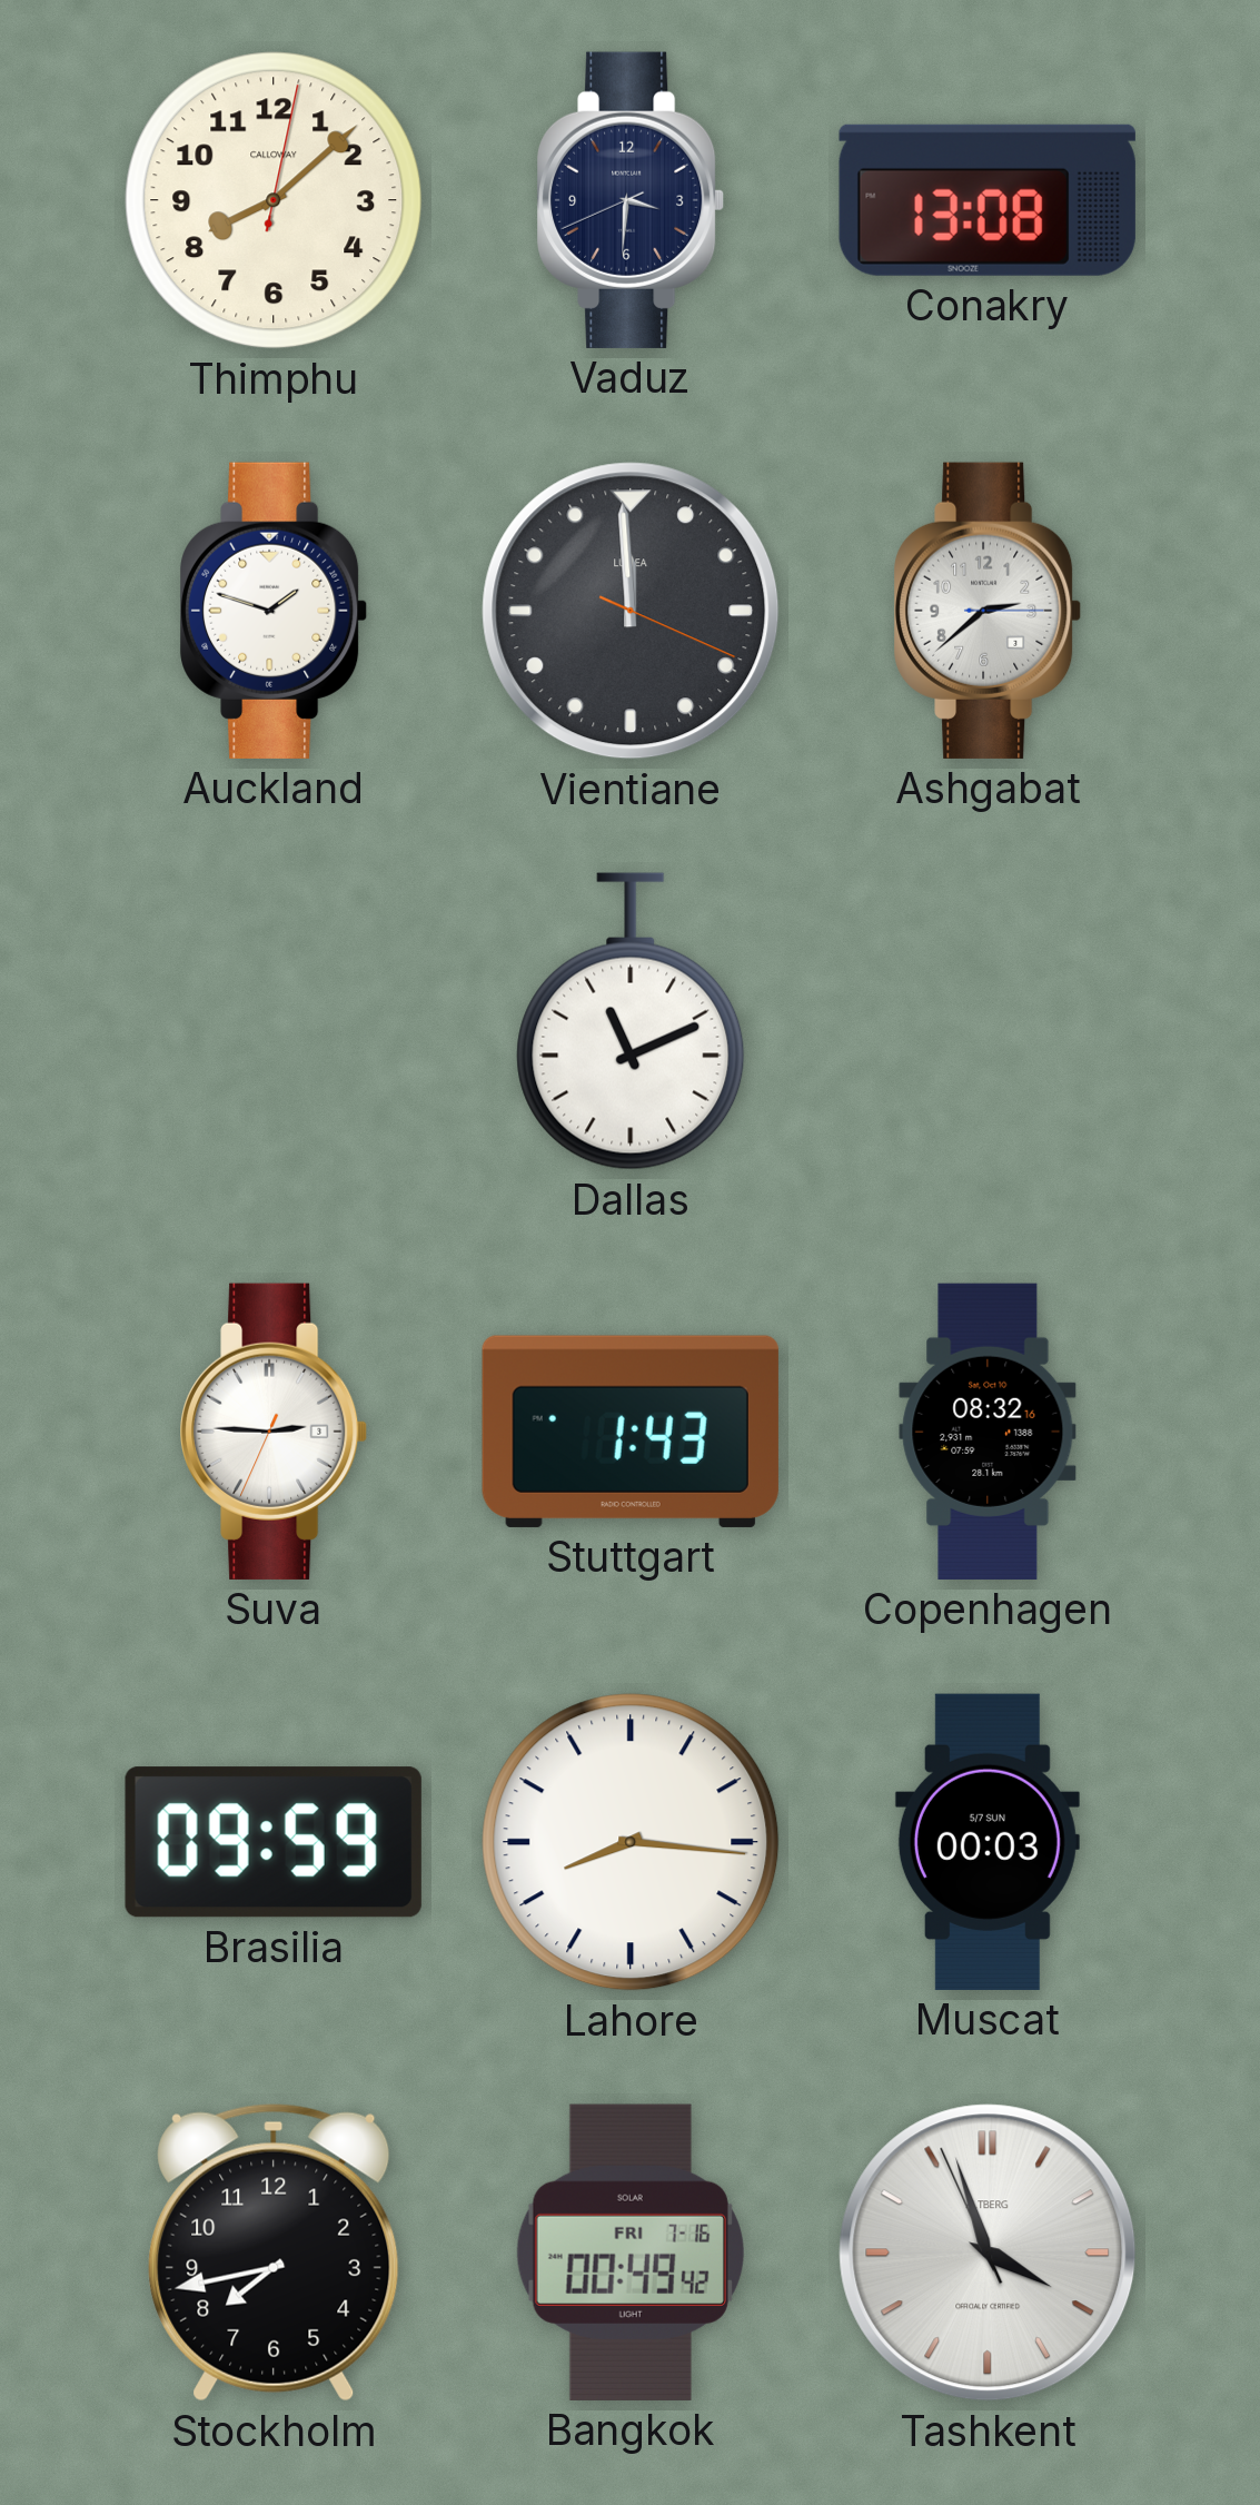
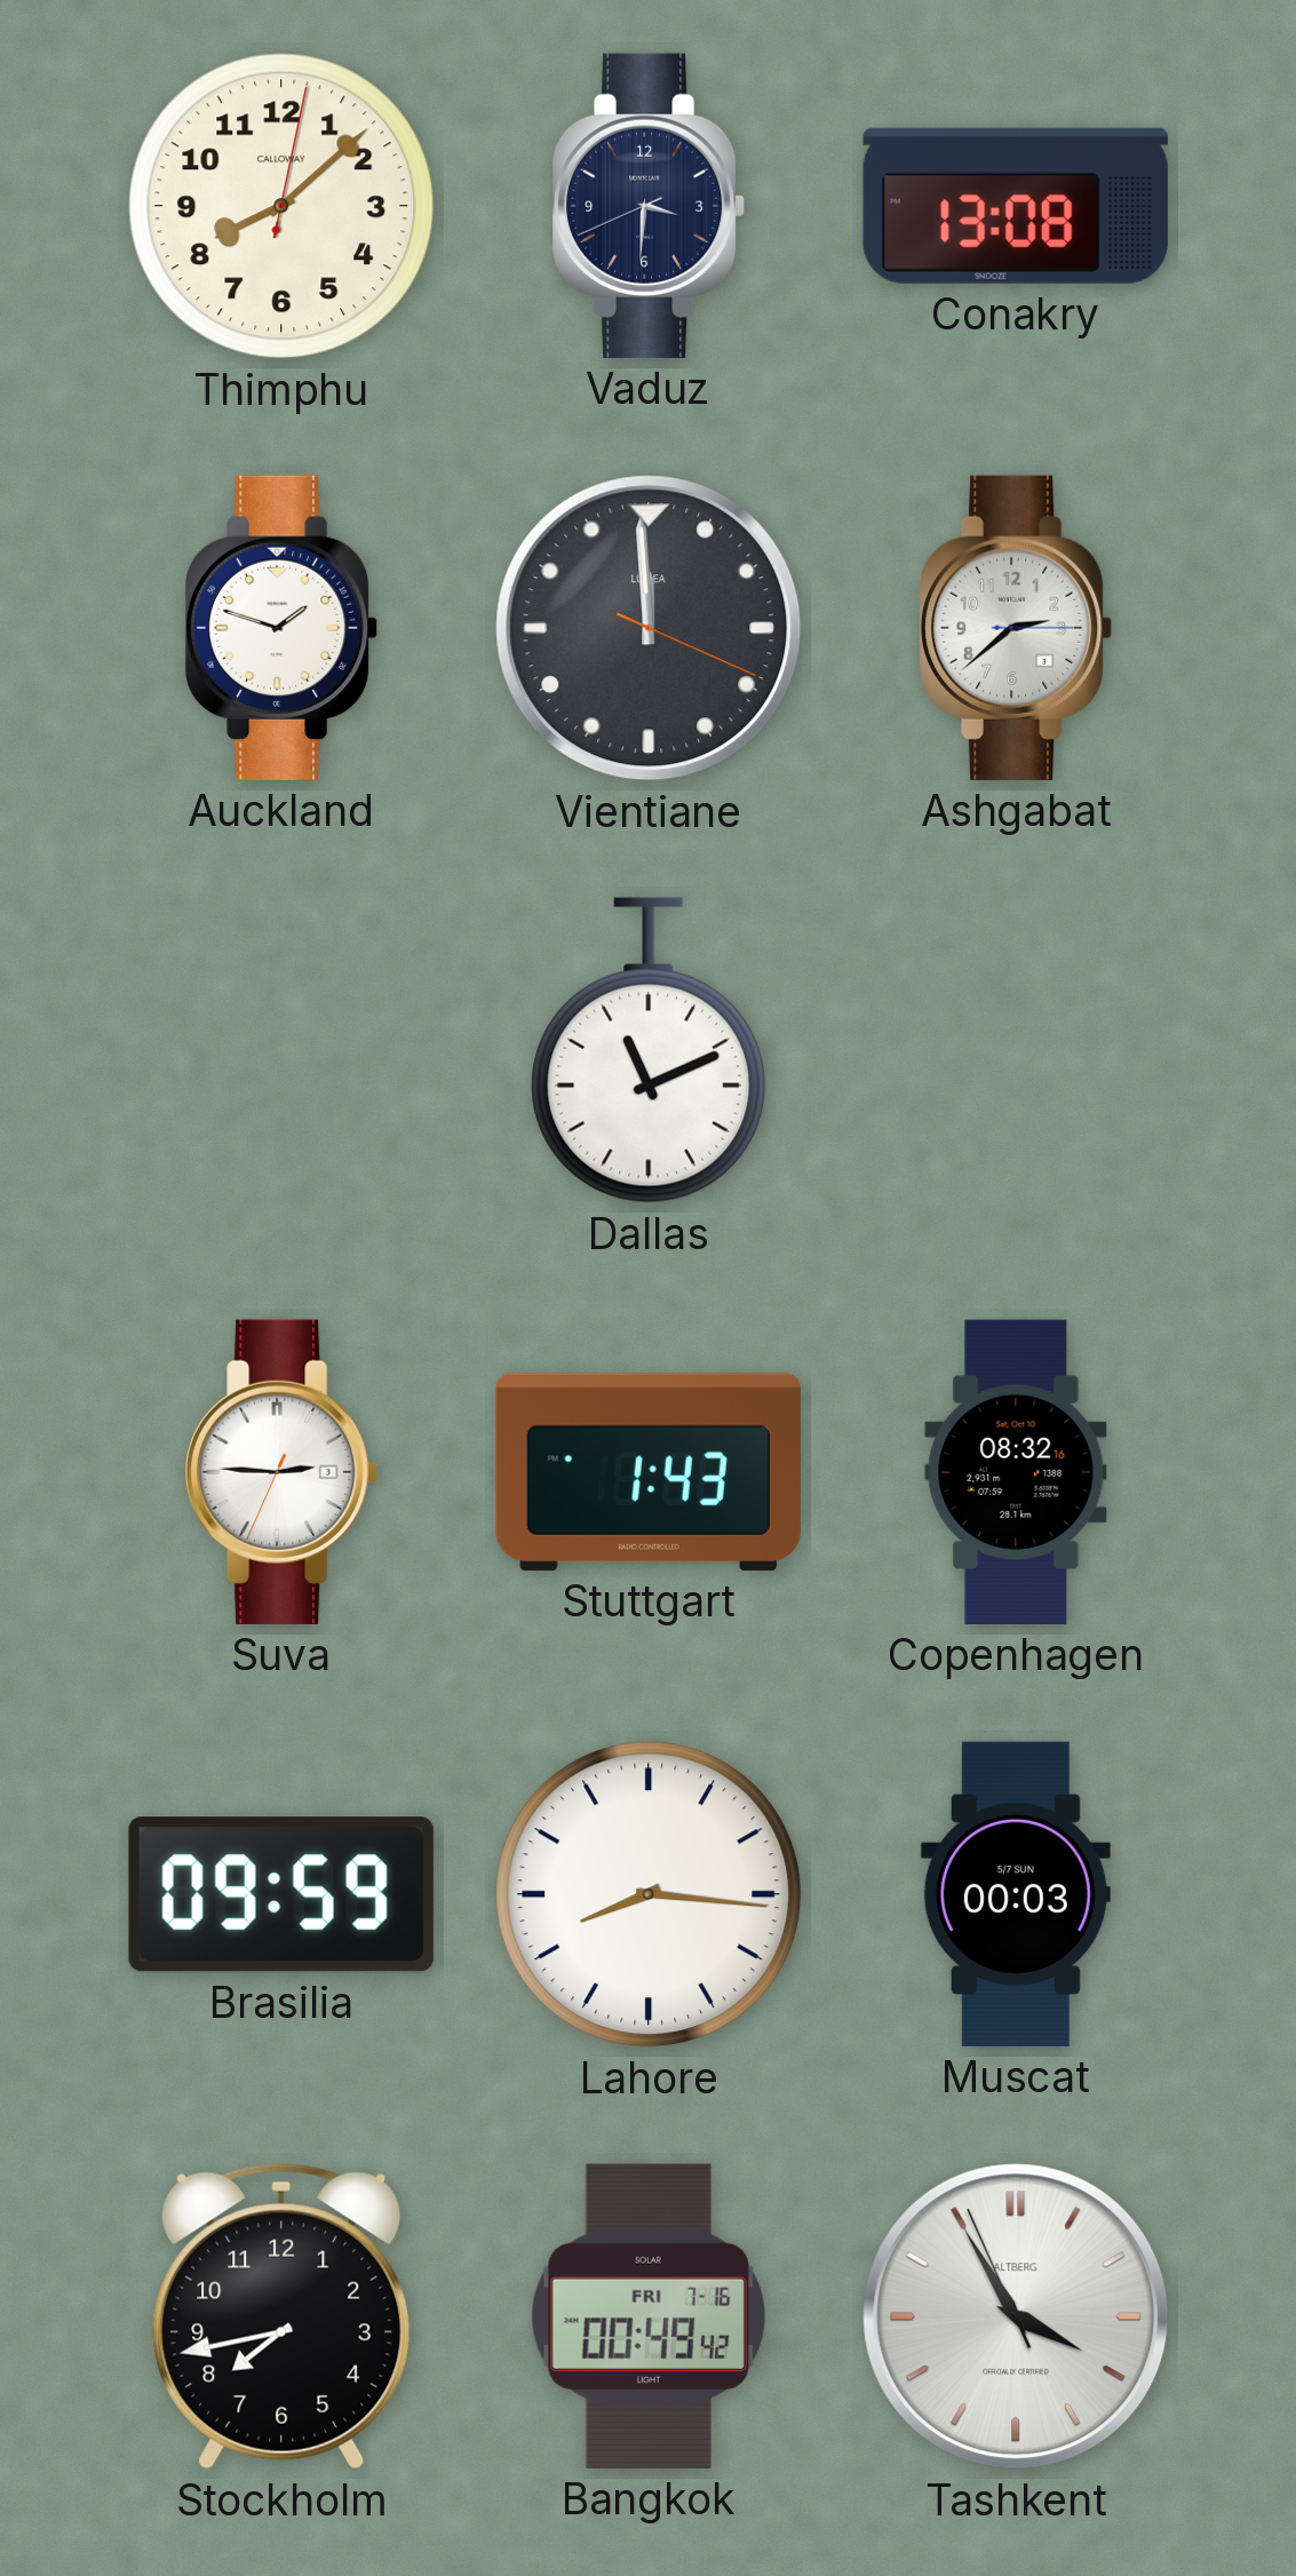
Tashkent: 3:56 -> 3:54 (1016, 2316)
